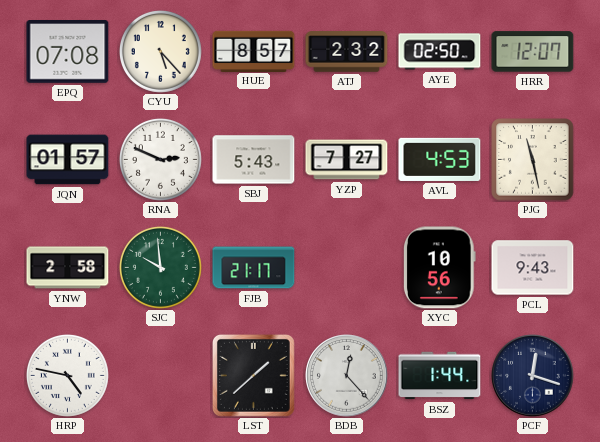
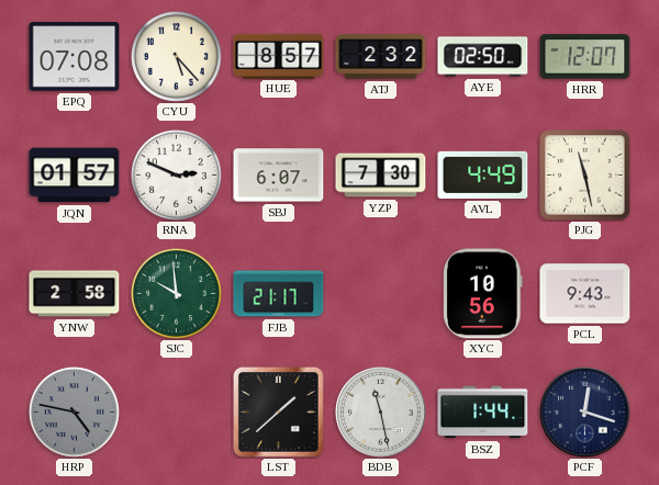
SBJ: 5:43 -> 6:07 (279, 176)
YZP: 7:27 -> 7:30 (381, 176)
AVL: 4:53 -> 4:49 (483, 174)
HRP dial: white -> grey (74, 411)
BDB: 12:23 -> 11:28 (381, 413)
